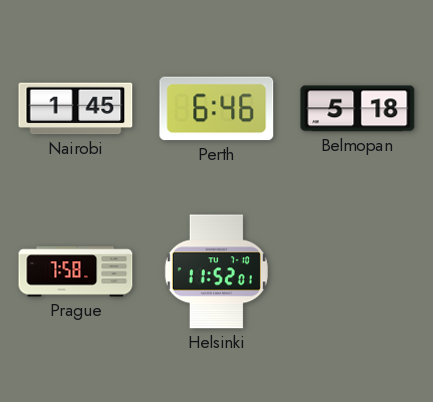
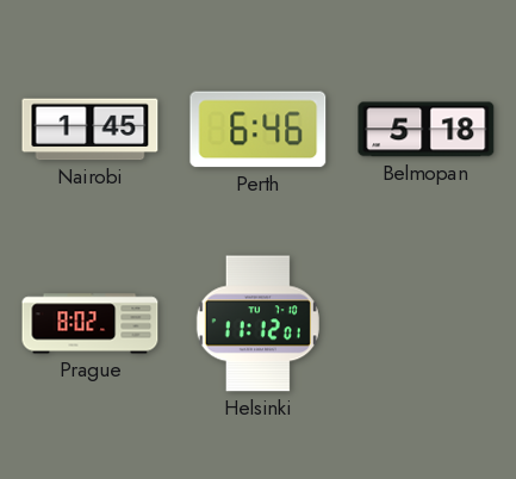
Prague: 7:58 -> 8:02 (91, 324)
Helsinki: 11:52 -> 11:12 (257, 324)
